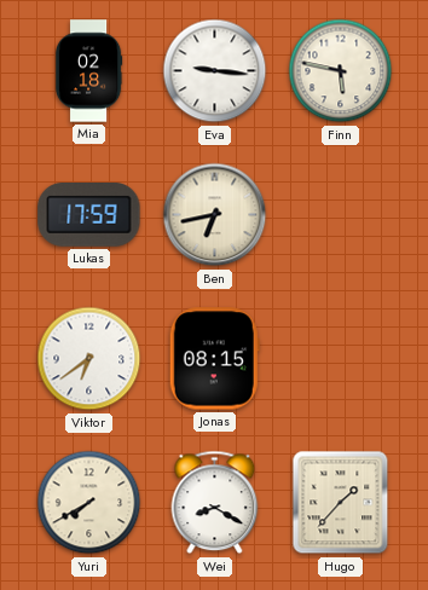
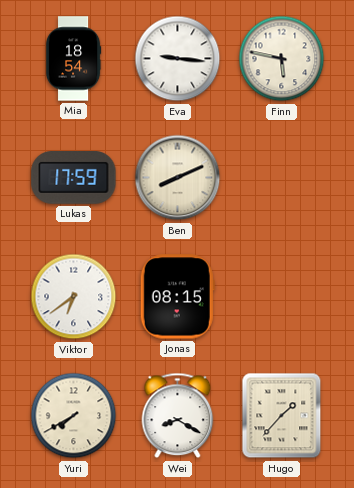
Mia: 02:18 -> 18:54 (73, 59)
Ben: 6:43 -> 8:11 (178, 178)
